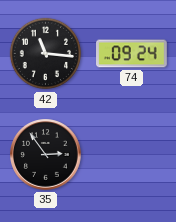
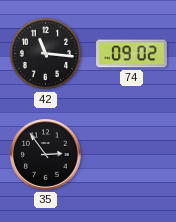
74: 09:24 -> 09:02 (132, 54)
